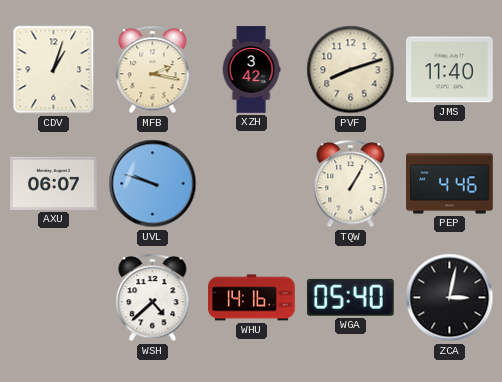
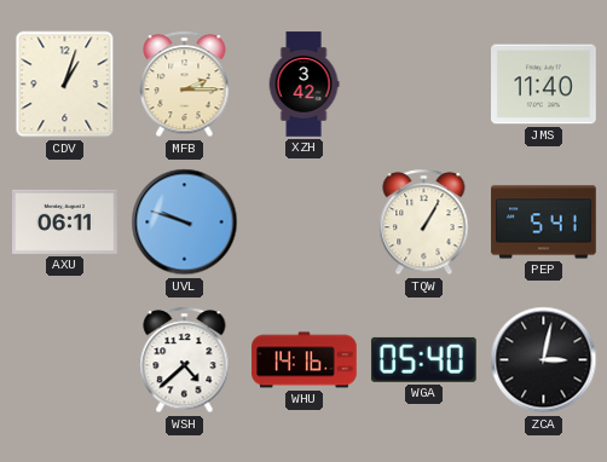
MFB: 2:17 -> 2:15 (185, 85)
PVF: 8:12 -> none (351, 70)
AXU: 06:07 -> 06:11 (65, 221)
PEP: 4:46 -> 5:41 (544, 223)
